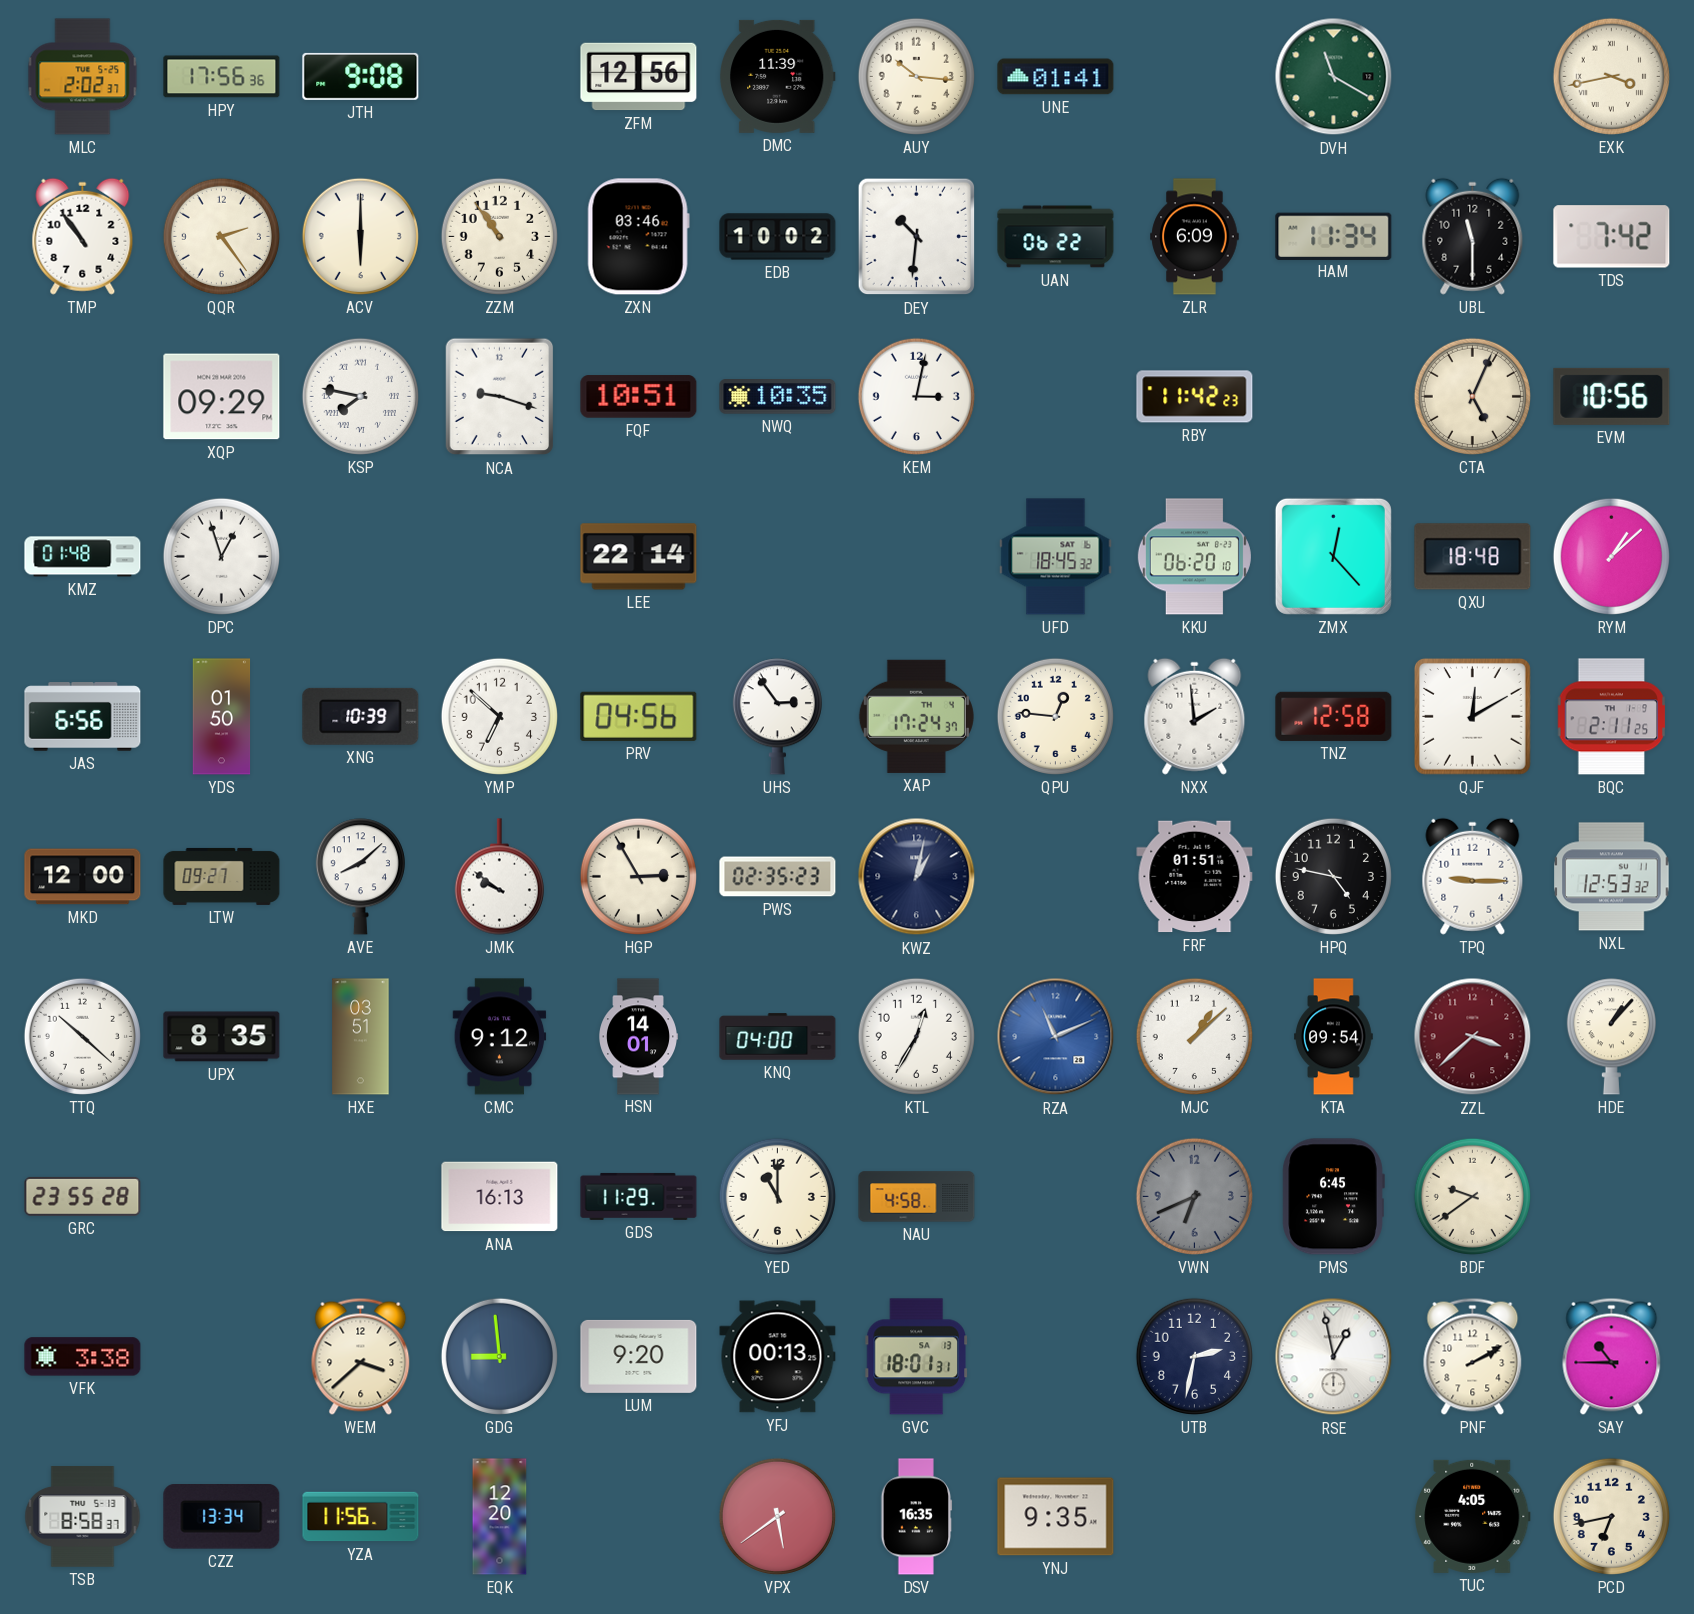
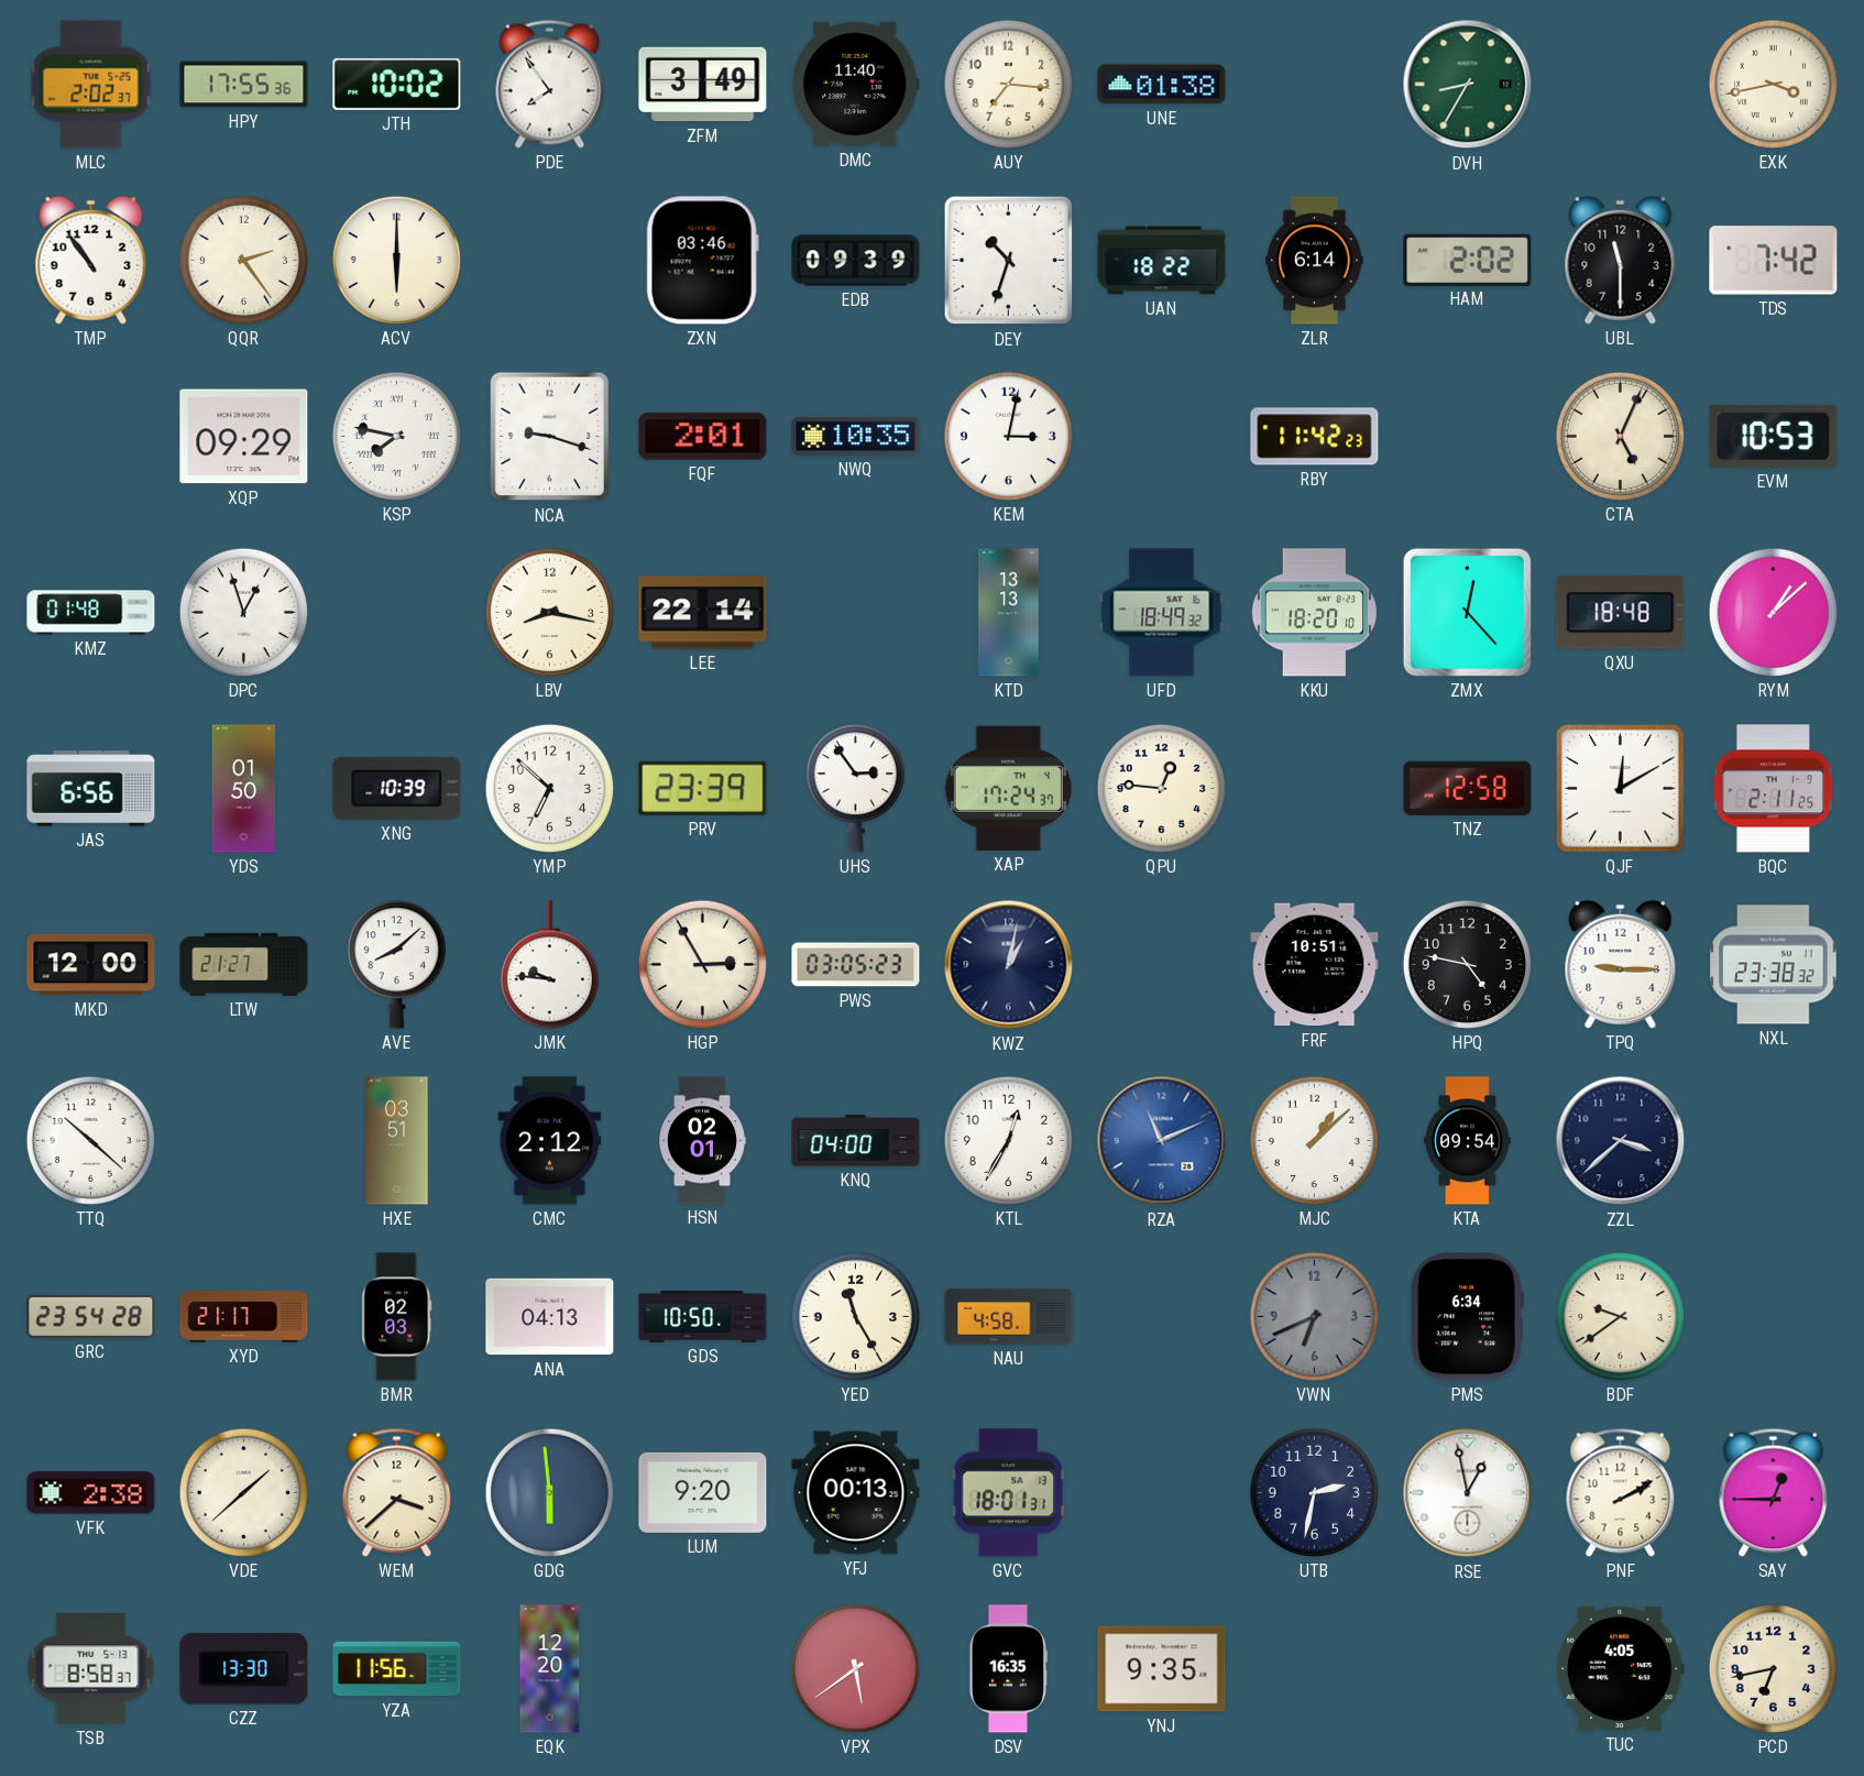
HPY: 17:56 -> 17:55 (244, 85)
JTH: 9:08 -> 10:02 (397, 84)
PDE: none -> 7:54 (550, 84)
ZFM: 12:56 -> 3:49 (703, 85)
DMC: 11:39 -> 11:40 (855, 84)
AUY: 10:16 -> 7:16 (1008, 84)
UNE: 01:41 -> 01:38 (1162, 85)
DVH: 11:20 -> 8:35 (1468, 85)
ZZM: 10:54 -> none (499, 236)
EDB: 10:02 -> 09:39 (856, 261)
DEY: 10:31 -> 10:33 (1009, 261)
UAN: 06:22 -> 18:22 (1162, 261)
ZLR: 6:09 -> 6:14 (1315, 261)
HAM: 11:34 -> 2:02 (1468, 260)
FQF: 10:51 -> 2:01 (703, 437)
EVM: 10:56 -> 10:53 (1774, 436)
LBV: none -> 8:17 (549, 612)
KTD: none -> 13:13 (1009, 613)
UFD: 18:45 -> 18:49 (1162, 613)
KKU: 06:20 -> 18:20 (1314, 613)
PRV: 04:56 -> 23:39 (703, 788)
NXX: 1:59 -> none (1195, 716)
LTW: 09:27 -> 21:27 (244, 964)
JMK: 9:51 -> 9:46 (549, 965)
PWS: 02:35 -> 03:05 (856, 965)
FRF: 01:51 -> 10:51 (1315, 965)
NXL: 12:53 -> 23:38 (1774, 965)
UPX: 8:35 -> none (222, 1037)
CMC: 9:12 -> 2:12 (550, 1141)
HSN: 14:01 -> 02:01 (702, 1141)
ZZL dial: burgundy -> navy (1621, 1141)
HDE: 1:07 -> none (1611, 1037)
GRC: 23:55 -> 23:54 (91, 1316)
XYD: none -> 21:17 (244, 1316)
BMR: none -> 02:03 (397, 1317)
ANA: 16:13 -> 04:13 (550, 1317)
GDS: 11:29 -> 10:50 (703, 1316)
YED: 11:00 -> 11:25 (855, 1316)
PMS: 6:45 -> 6:34 (1467, 1317)
VFK: 3:38 -> 2:38 (91, 1493)
VDE: none -> 1:38 (243, 1492)
GDG: 8:59 -> 5:59 (549, 1492)
SAY: 10:45 -> 12:45 (1774, 1492)
CZZ: 13:34 -> 13:30 (244, 1669)
